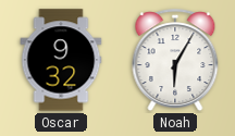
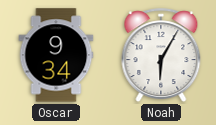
Oscar: 9:32 -> 9:34 (56, 55)
